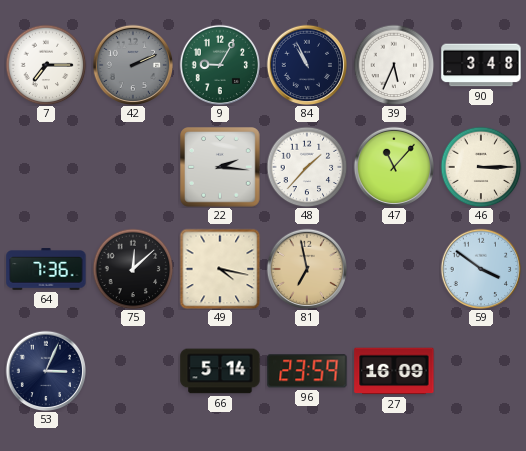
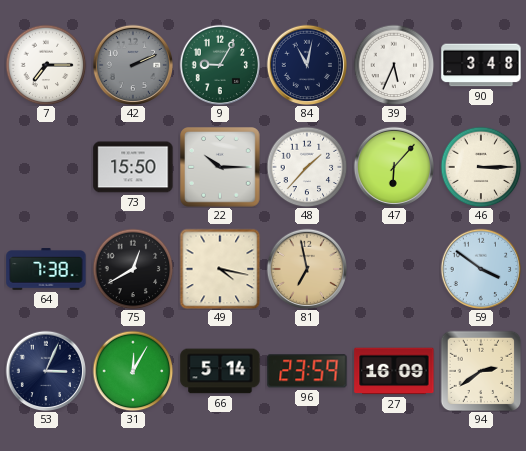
84: 10:56 -> 11:02 (306, 64)
73: none -> 15:50 (133, 167)
22: 2:16 -> 10:15 (220, 167)
47: 11:07 -> 6:07 (393, 166)
64: 7:36 -> 7:38 (46, 269)
75: 12:08 -> 12:40 (133, 269)
31: none -> 12:05 (133, 371)
94: none -> 2:39 (481, 371)
